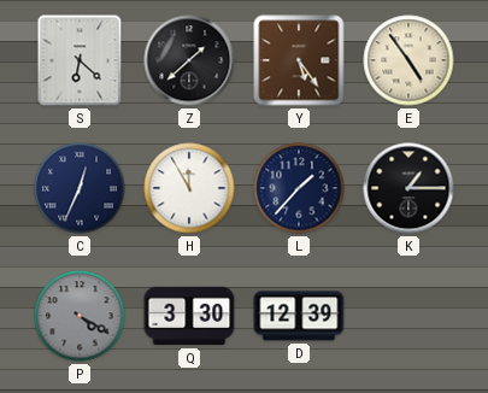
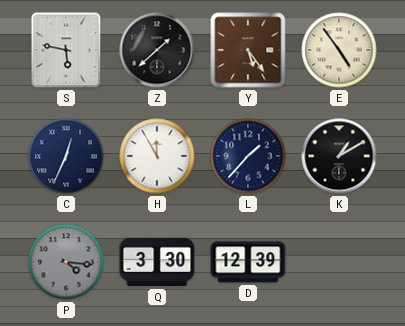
S: 6:22 -> 5:47 (66, 50)
K: 1:15 -> 1:10 (339, 156)
P: 4:20 -> 4:16 (66, 262)
